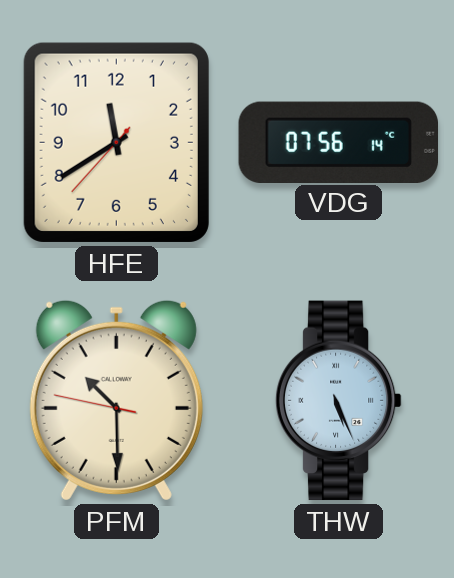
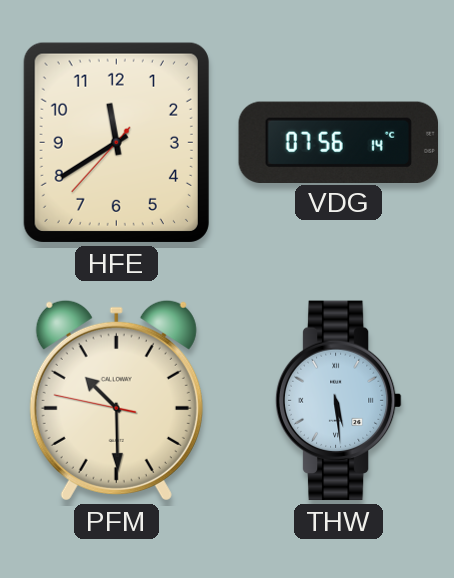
THW: 5:26 -> 5:29 (338, 401)
